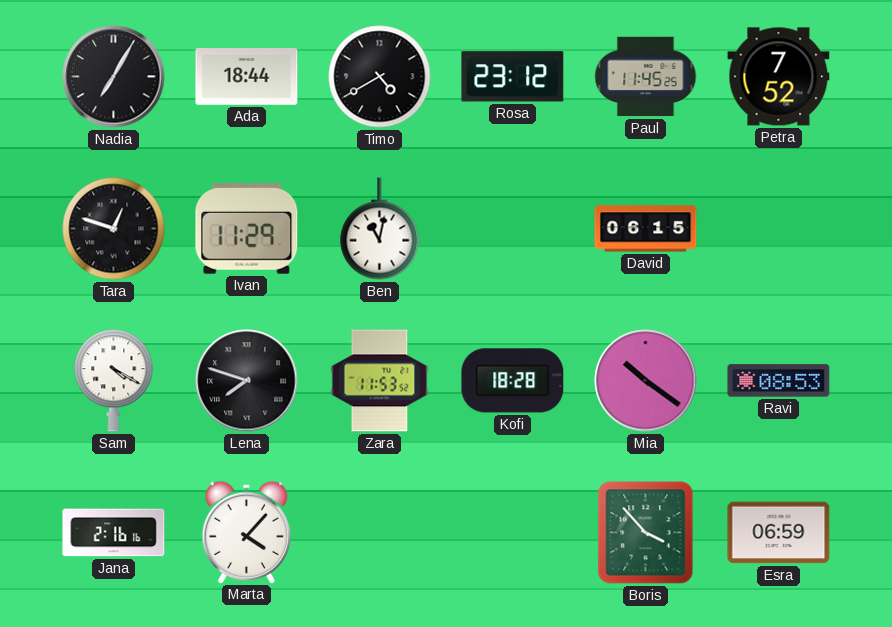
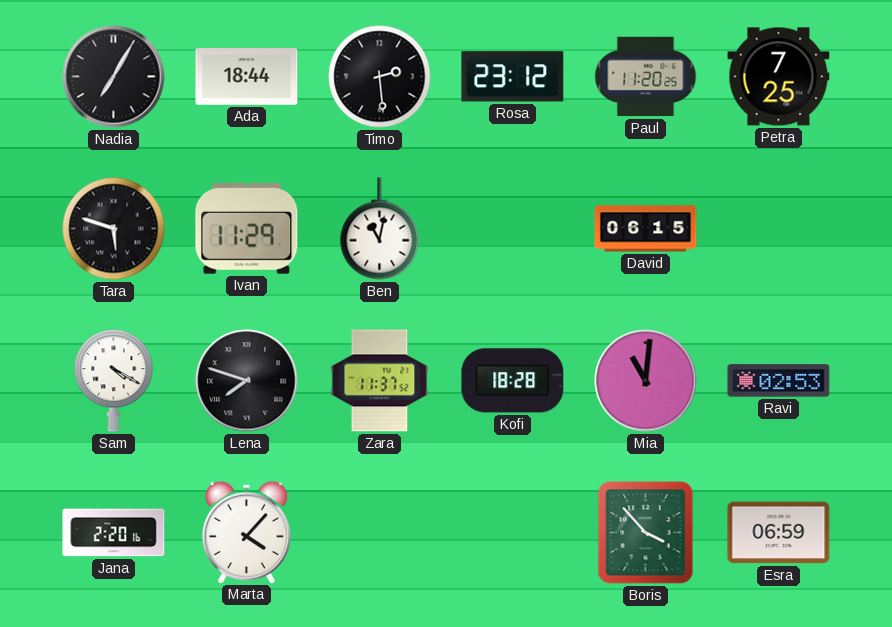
Timo: 4:40 -> 2:29 (380, 77)
Paul: 11:45 -> 11:20 (646, 77)
Petra: 7:52 -> 7:25 (779, 77)
Tara: 12:48 -> 5:48 (114, 229)
Zara: 11:53 -> 11:37 (380, 381)
Mia: 10:21 -> 11:01 (646, 381)
Ravi: 08:53 -> 02:53 (779, 381)
Jana: 2:16 -> 2:20 (114, 533)
